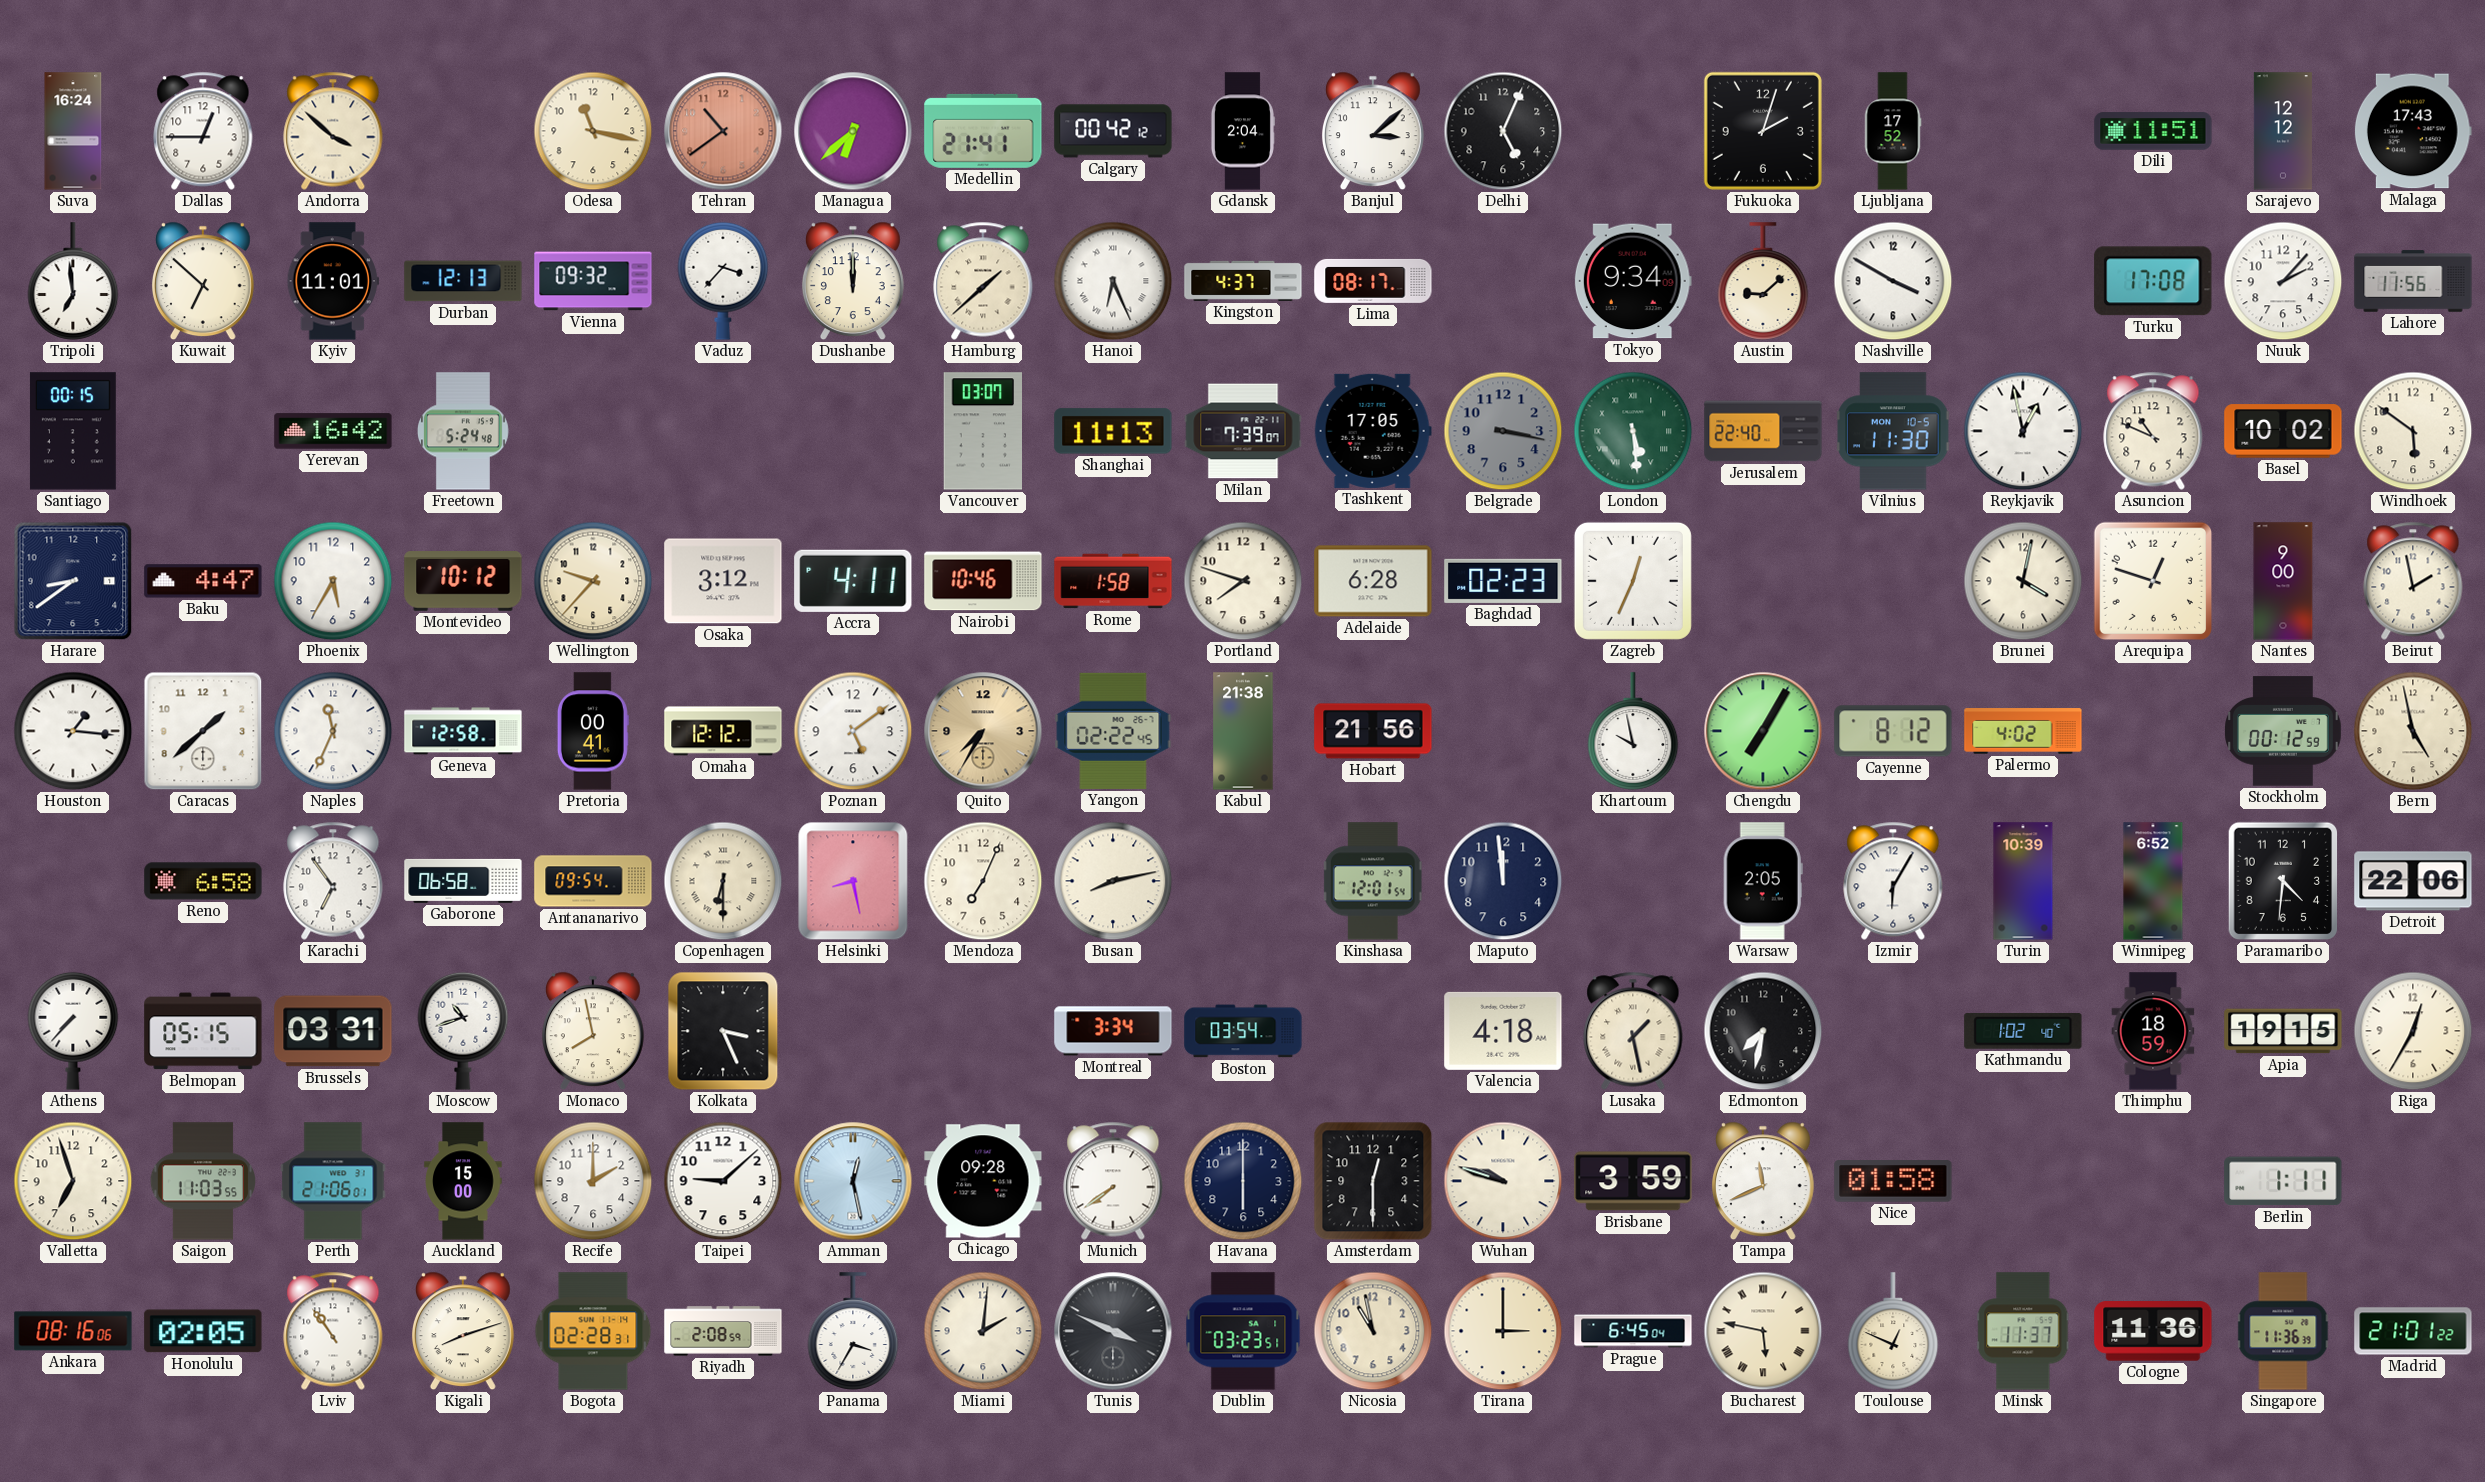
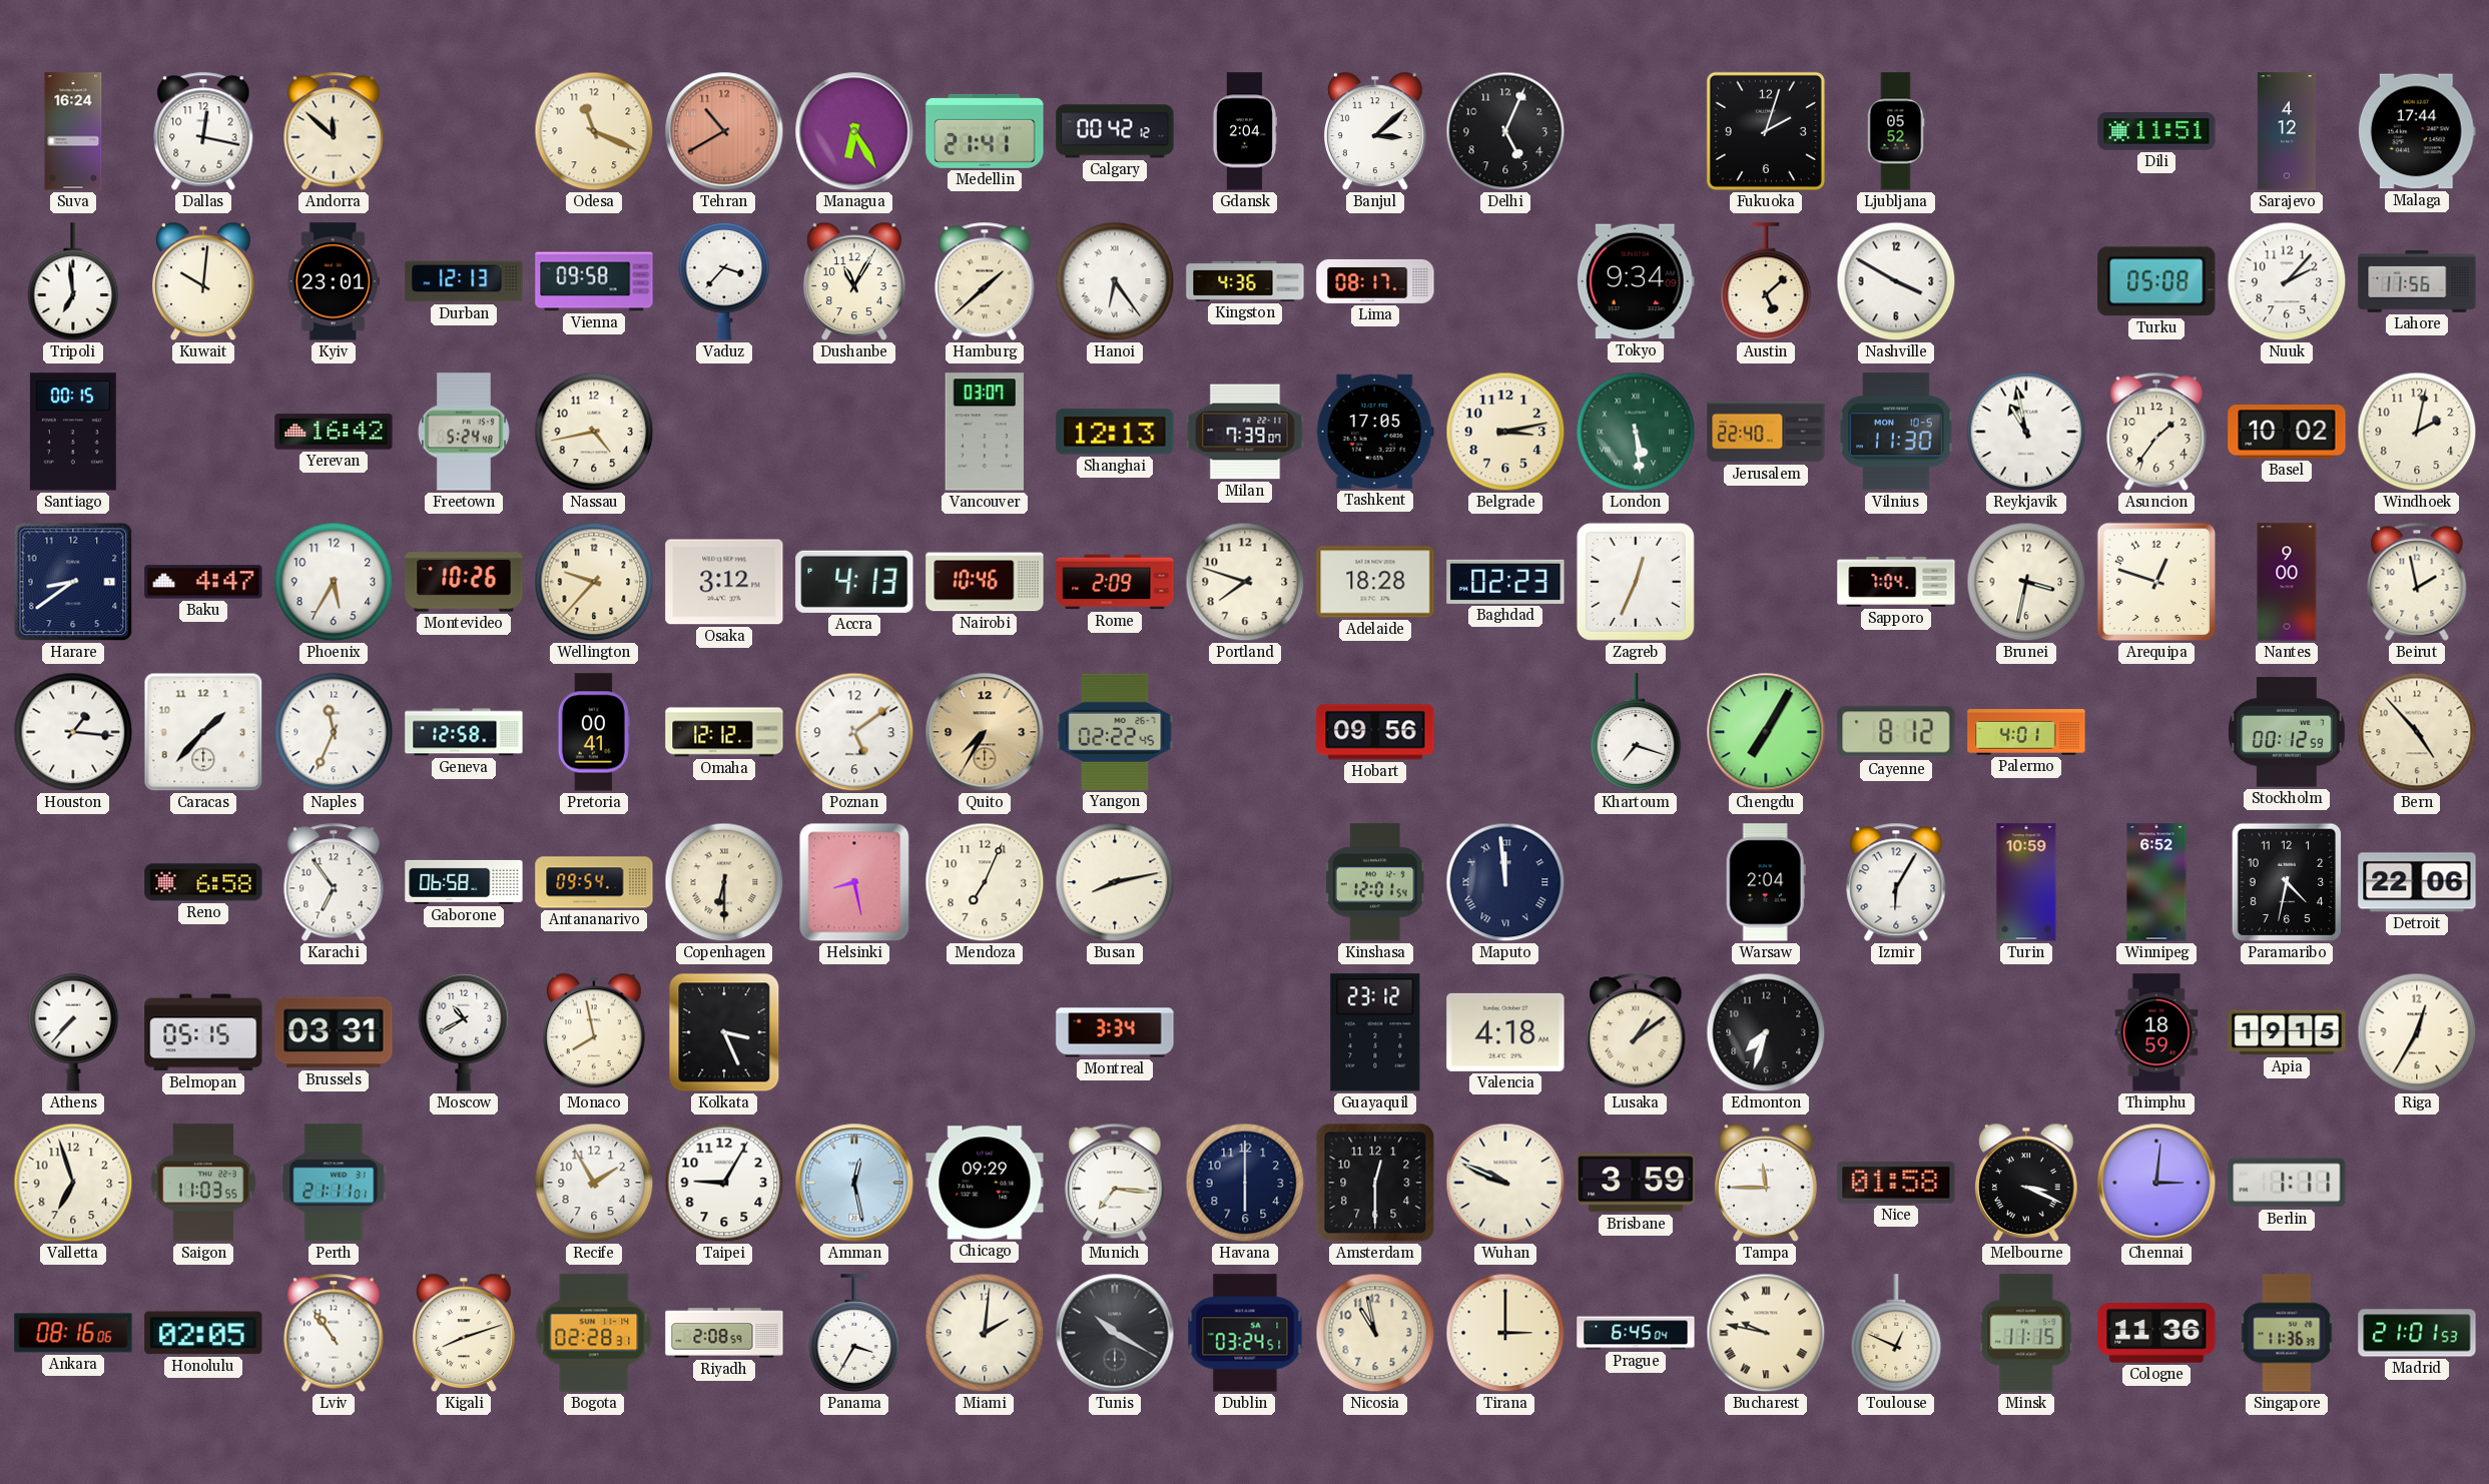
Dallas: 12:45 -> 12:17 (203, 131)
Andorra: 3:52 -> 11:52 (334, 131)
Odesa: 11:17 -> 11:19 (594, 131)
Tehran: 10:39 -> 10:40 (724, 131)
Managua: 6:38 -> 6:25 (854, 131)
Ljubljana: 17:52 -> 05:52 (1896, 131)
Sarajevo: 12:12 -> 4:12 (2287, 131)
Malaga: 17:43 -> 17:44 (2417, 131)
Kuwait: 6:52 -> 10:01 (203, 281)
Kyiv: 11:01 -> 23:01 (334, 281)
Vienna: 09:32 -> 09:58 (594, 281)
Dushanbe: 12:00 -> 11:05 (854, 281)
Hanoi: 6:26 -> 6:24 (1115, 281)
Kingston: 4:37 -> 4:36 (1245, 281)
Austin: 9:08 -> 5:08 (1766, 281)
Turku: 17:08 -> 05:08 (2156, 281)
Nassau: none -> 4:43 (594, 432)
Shanghai: 11:13 -> 12:13 (1115, 432)
Belgrade: 3:17 -> 3:13 (1505, 432)
Belgrade dial: grey -> cream (1505, 432)
Reykjavik: 12:58 -> 10:58 (2026, 432)
Asuncion: 10:49 -> 1:36 (2156, 432)
Windhoek: 5:51 -> 2:02 (2417, 432)
Montevideo: 10:12 -> 10:26 (464, 582)
Accra: 4:11 -> 4:13 (854, 582)
Rome: 1:58 -> 2:09 (1115, 582)
Adelaide: 6:28 -> 18:28 (1375, 582)
Sapporo: none -> 7:04 (1896, 583)
Brunei: 4:02 -> 3:32 (2026, 582)
Caracas: 1:38 -> 1:37 (203, 732)
Kabul: 21:38 -> none (1243, 731)
Hobart: 21:56 -> 09:56 (1375, 732)
Khartoum: 9:58 -> 7:18 (1636, 732)
Palermo: 4:02 -> 4:01 (2026, 732)
Bern: 4:58 -> 4:53 (2417, 732)
Maputo numerals: Arabic -> Roman (1505, 882)
Warsaw: 2:05 -> 2:04 (1766, 882)
Turin: 10:39 -> 10:59 (2026, 882)
Paramaribo: 4:31 -> 4:32 (2287, 882)
Moscow: 10:42 -> 10:40 (464, 1032)
Boston: 03:54 -> none (1243, 1031)
Guayaquil: none -> 23:12 (1375, 1032)
Lusaka: 1:28 -> 1:09 (1636, 1032)
Edmonton: 7:32 -> 7:33 (1766, 1032)
Kathmandu: 1:02 -> none (2023, 1031)
Perth: 21:06 -> 21:11 (334, 1183)
Auckland: 15:00 -> none (463, 1181)
Recife: 2:00 -> 1:55 (594, 1183)
Taipei: 9:08 -> 9:05 (724, 1183)
Chicago: 09:28 -> 09:29 (985, 1183)
Munich: 7:39 -> 7:16 (1115, 1183)
Wuhan: 9:48 -> 9:49 (1505, 1183)
Tampa: 11:41 -> 11:45 (1766, 1183)
Melbourne: none -> 3:19 (2026, 1183)
Chennai: none -> 3:01 (2156, 1183)
Tunis: 3:49 -> 10:20 (1115, 1333)
Dublin: 03:23 -> 03:24 (1245, 1333)
Bucharest: 5:47 -> 9:47 (1766, 1333)
Minsk: 11:37 -> 11:15 (2026, 1333)
Madrid: 21:01:22 -> 21:01:53 (2417, 1333)
